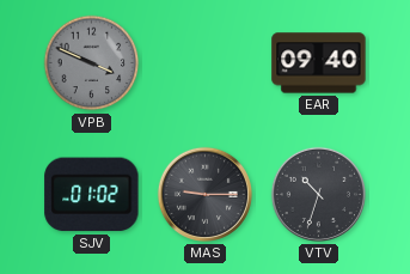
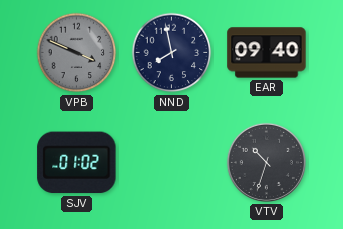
NND: none -> 7:58 (172, 53)
MAS: 9:15 -> none (204, 194)
